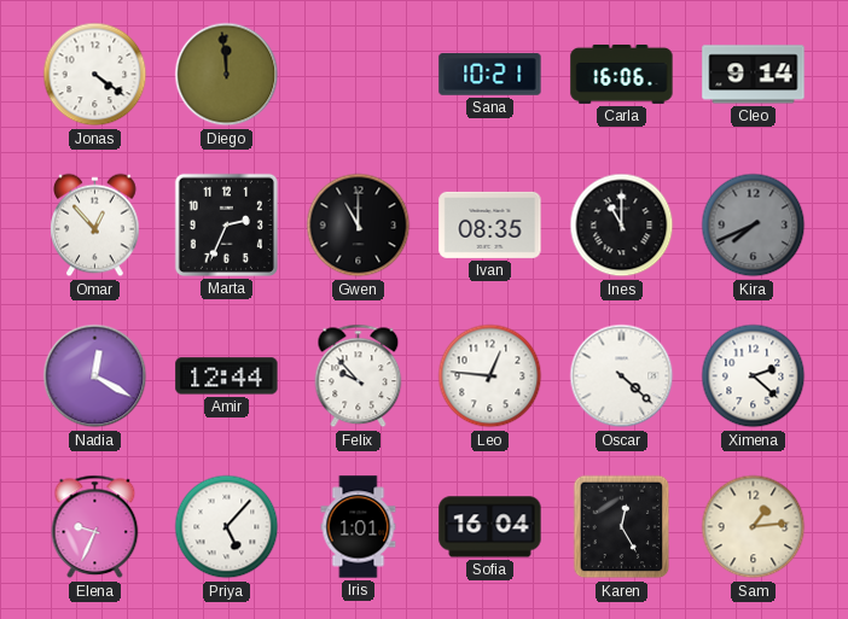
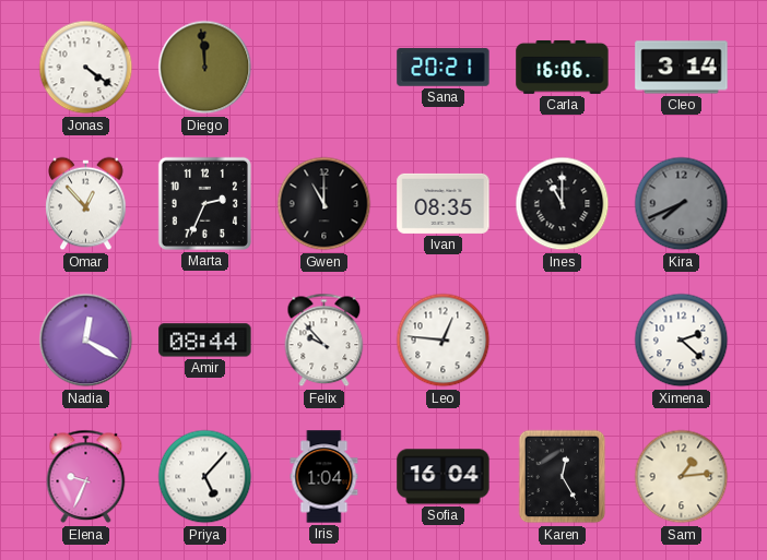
Sana: 10:21 -> 20:21 (444, 68)
Cleo: 9:14 -> 3:14 (682, 68)
Amir: 12:44 -> 08:44 (205, 341)
Oscar: 4:22 -> none (622, 376)
Iris: 1:01 -> 1:04 (324, 477)
